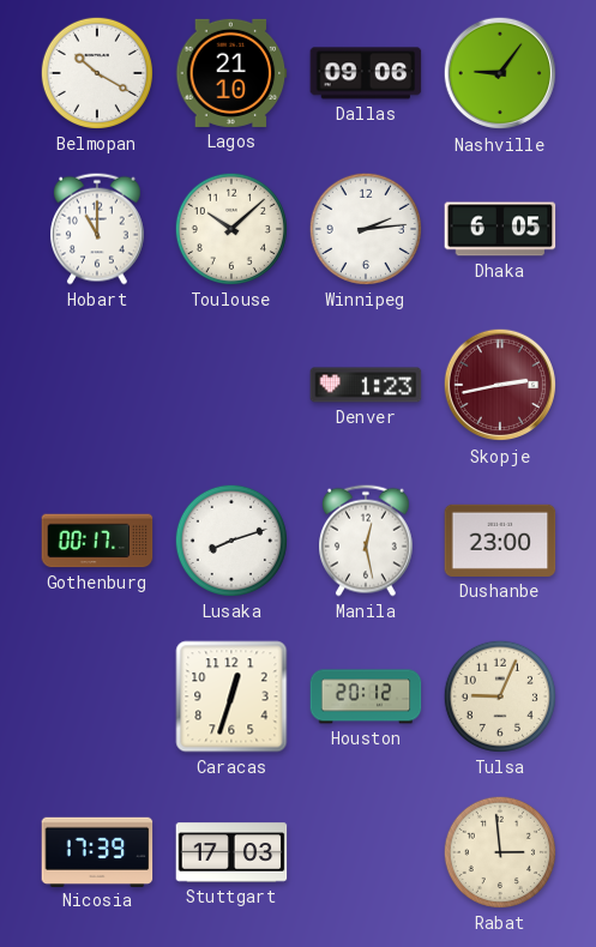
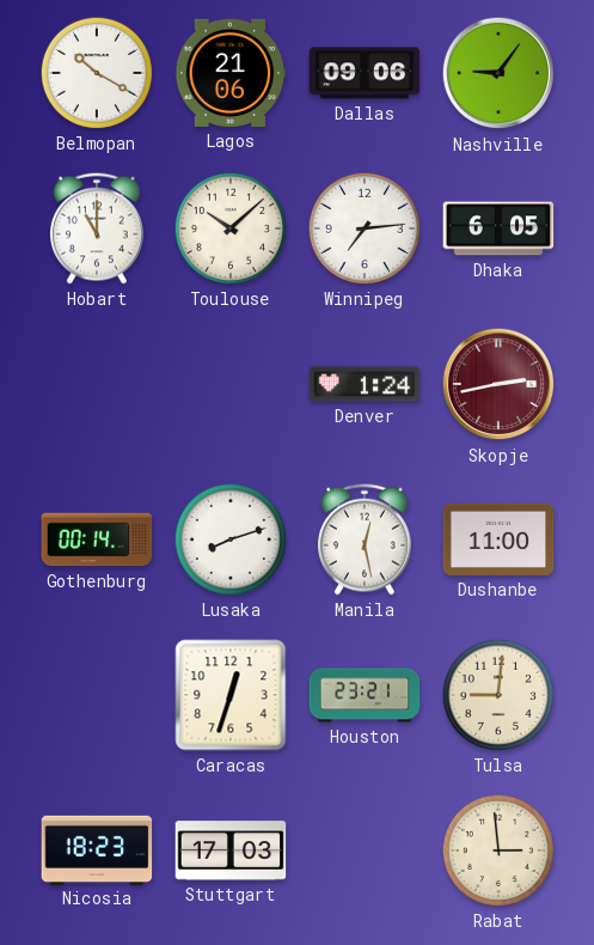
Lagos: 21:10 -> 21:06 (231, 73)
Winnipeg: 2:14 -> 7:14 (365, 228)
Denver: 1:23 -> 1:24 (365, 384)
Gothenburg: 00:17 -> 00:14 (97, 539)
Dushanbe: 23:00 -> 11:00 (498, 539)
Houston: 20:12 -> 23:21 (365, 695)
Tulsa: 9:04 -> 9:01 (498, 695)
Nicosia: 17:39 -> 18:23 (97, 849)
